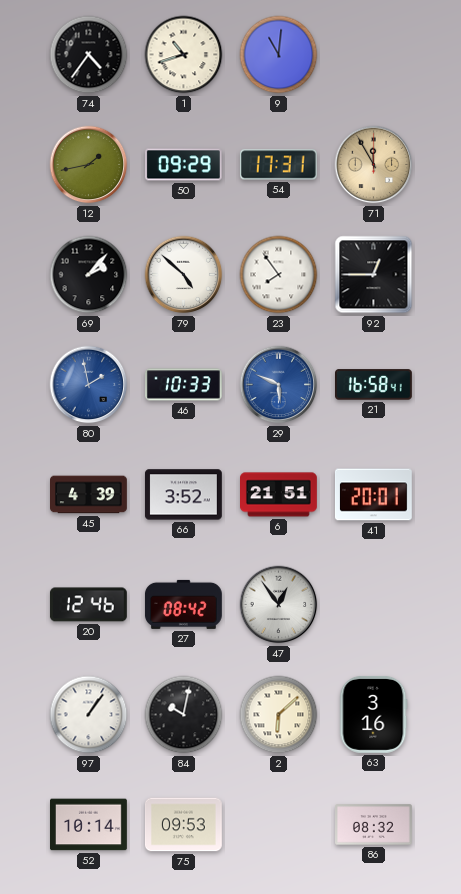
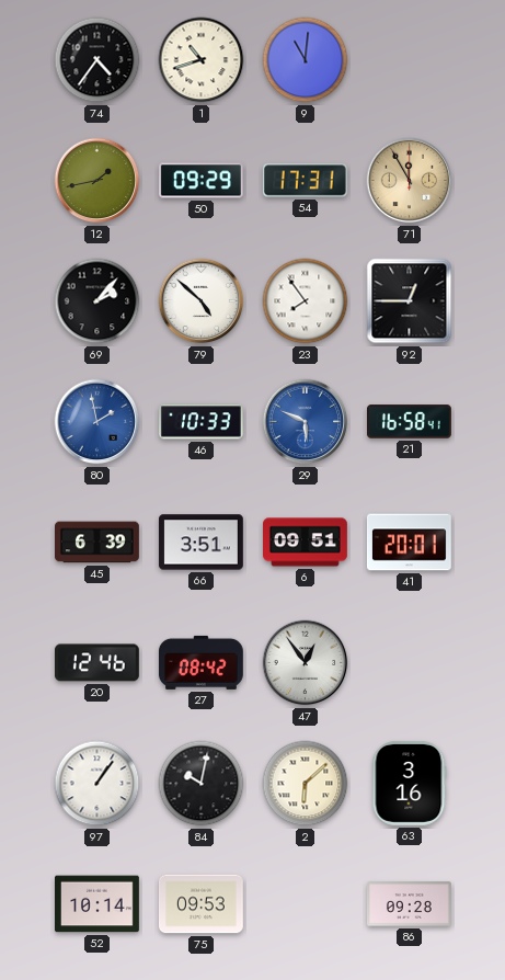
45: 4:39 -> 6:39 (97, 543)
66: 3:52 -> 3:51 (202, 543)
6: 21:51 -> 09:51 (306, 543)
86: 08:32 -> 09:28 (410, 904)
